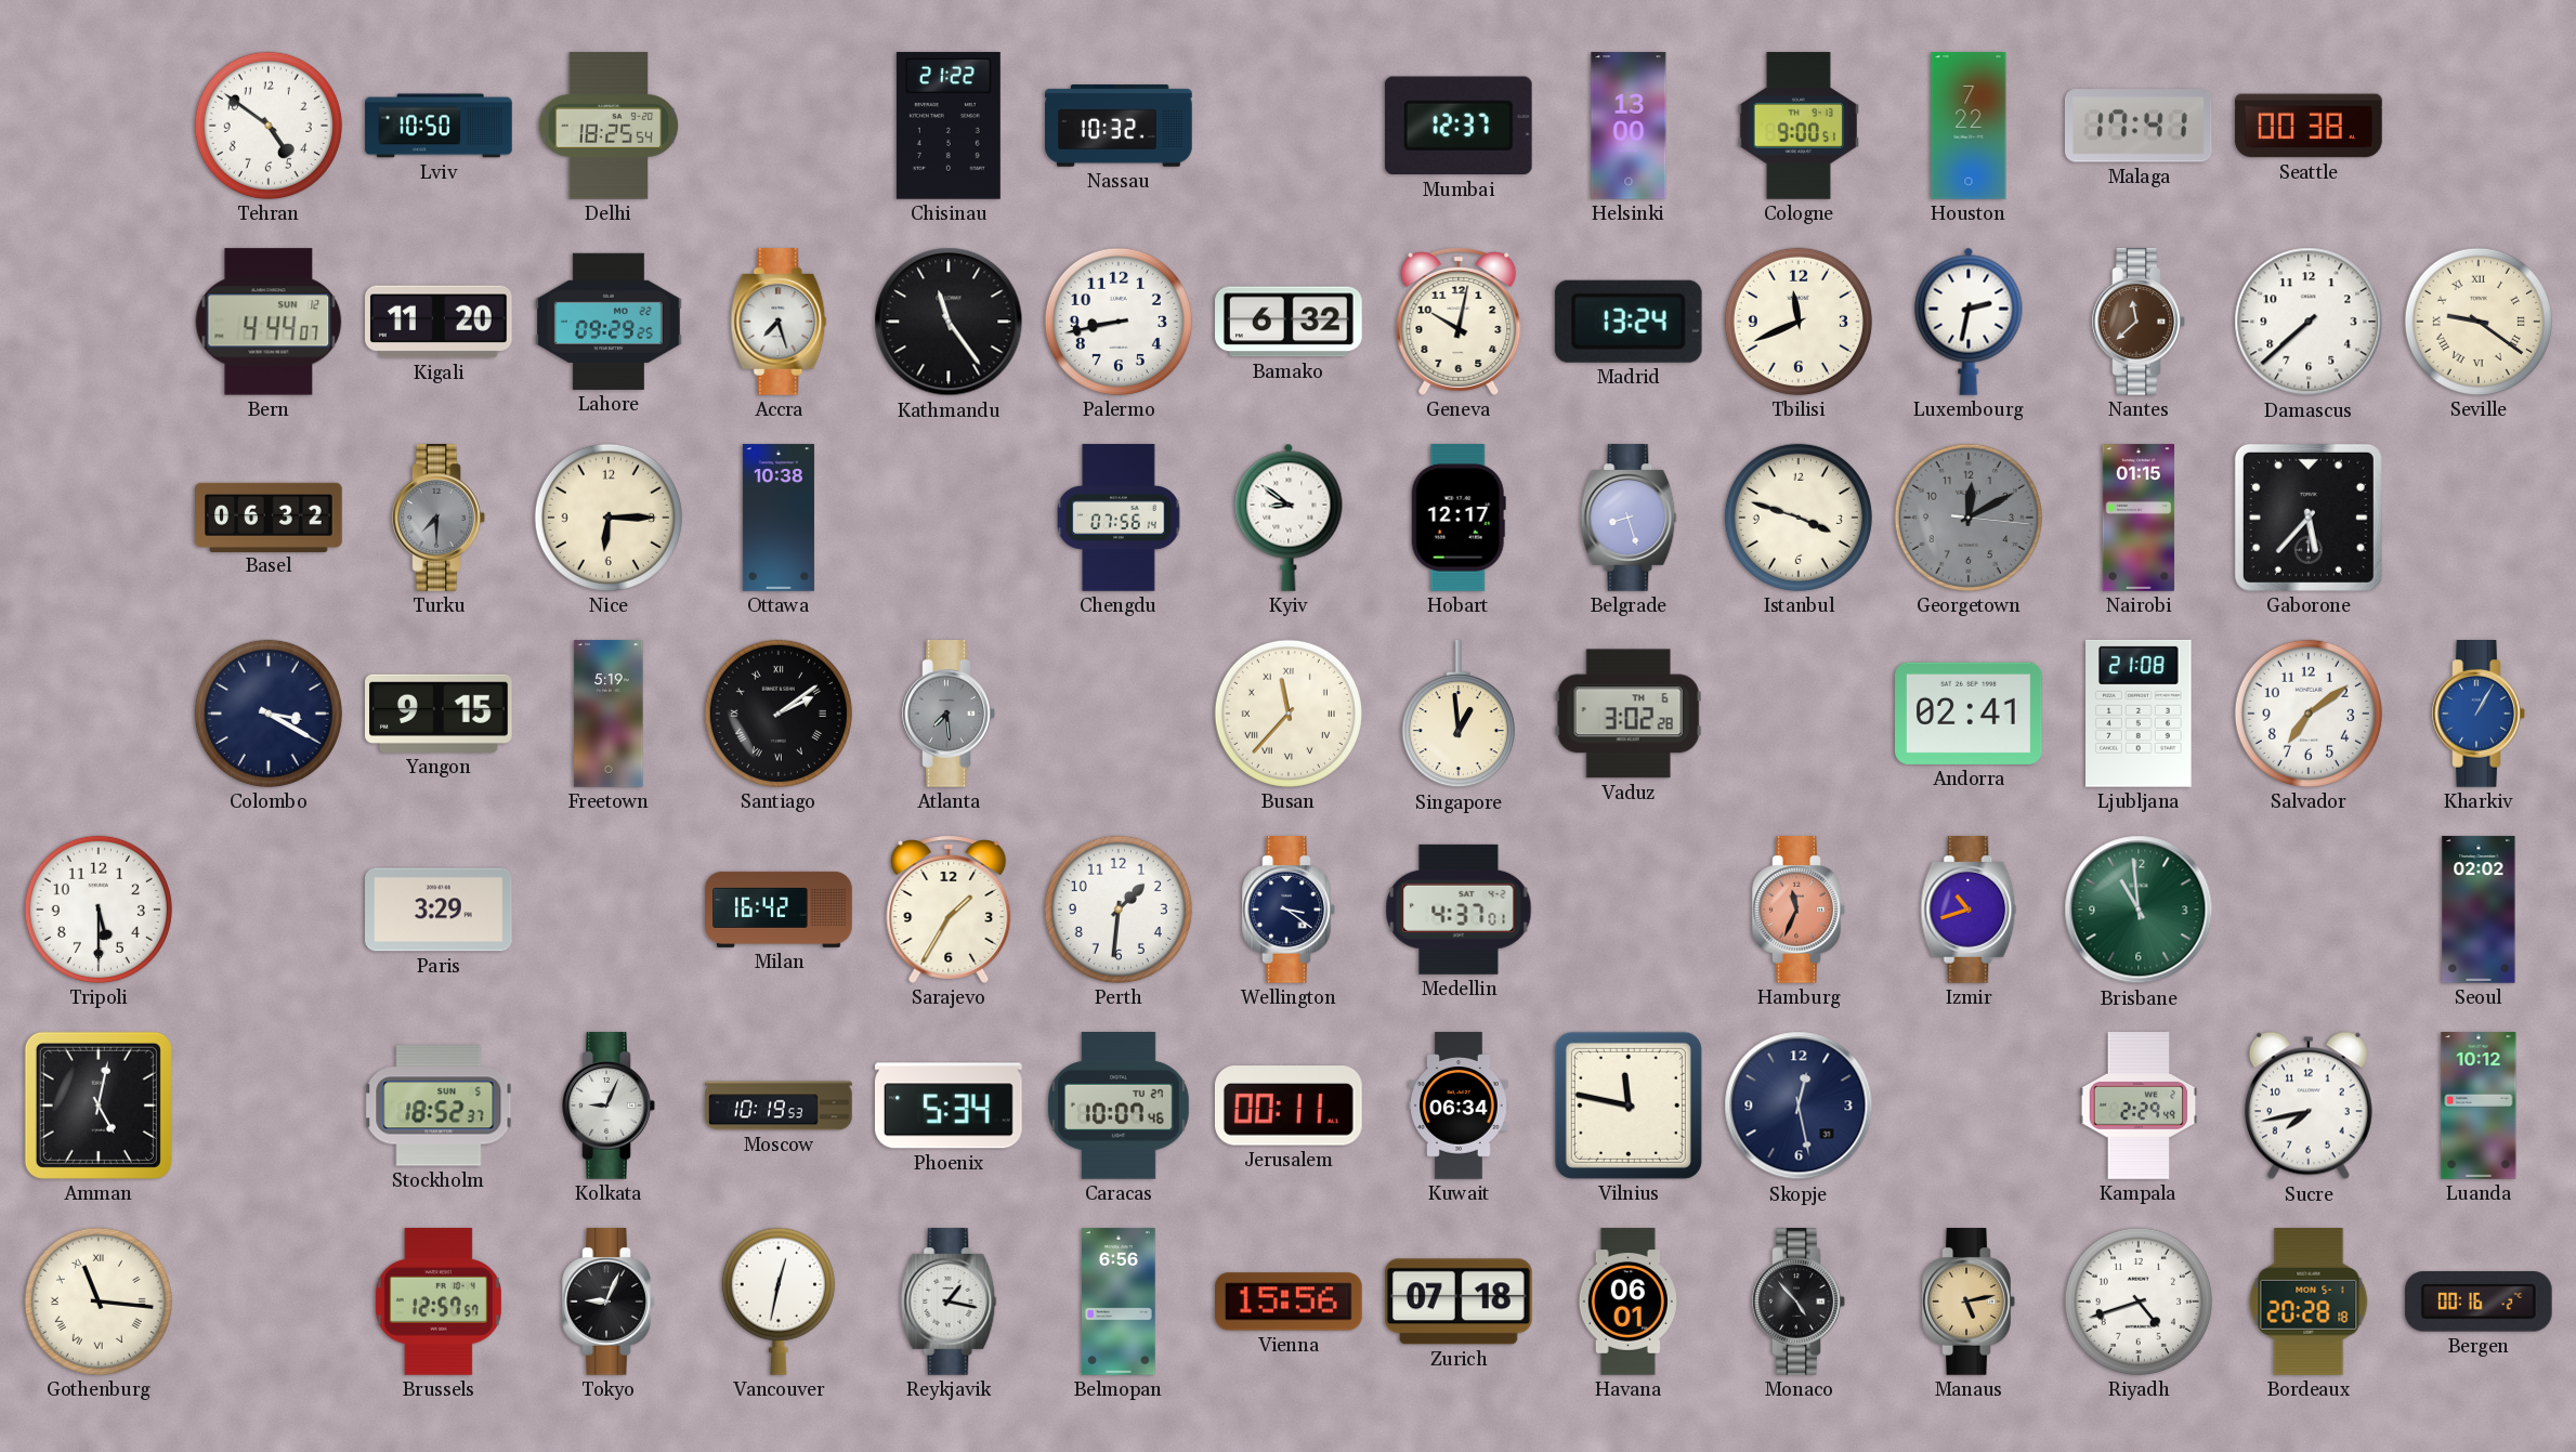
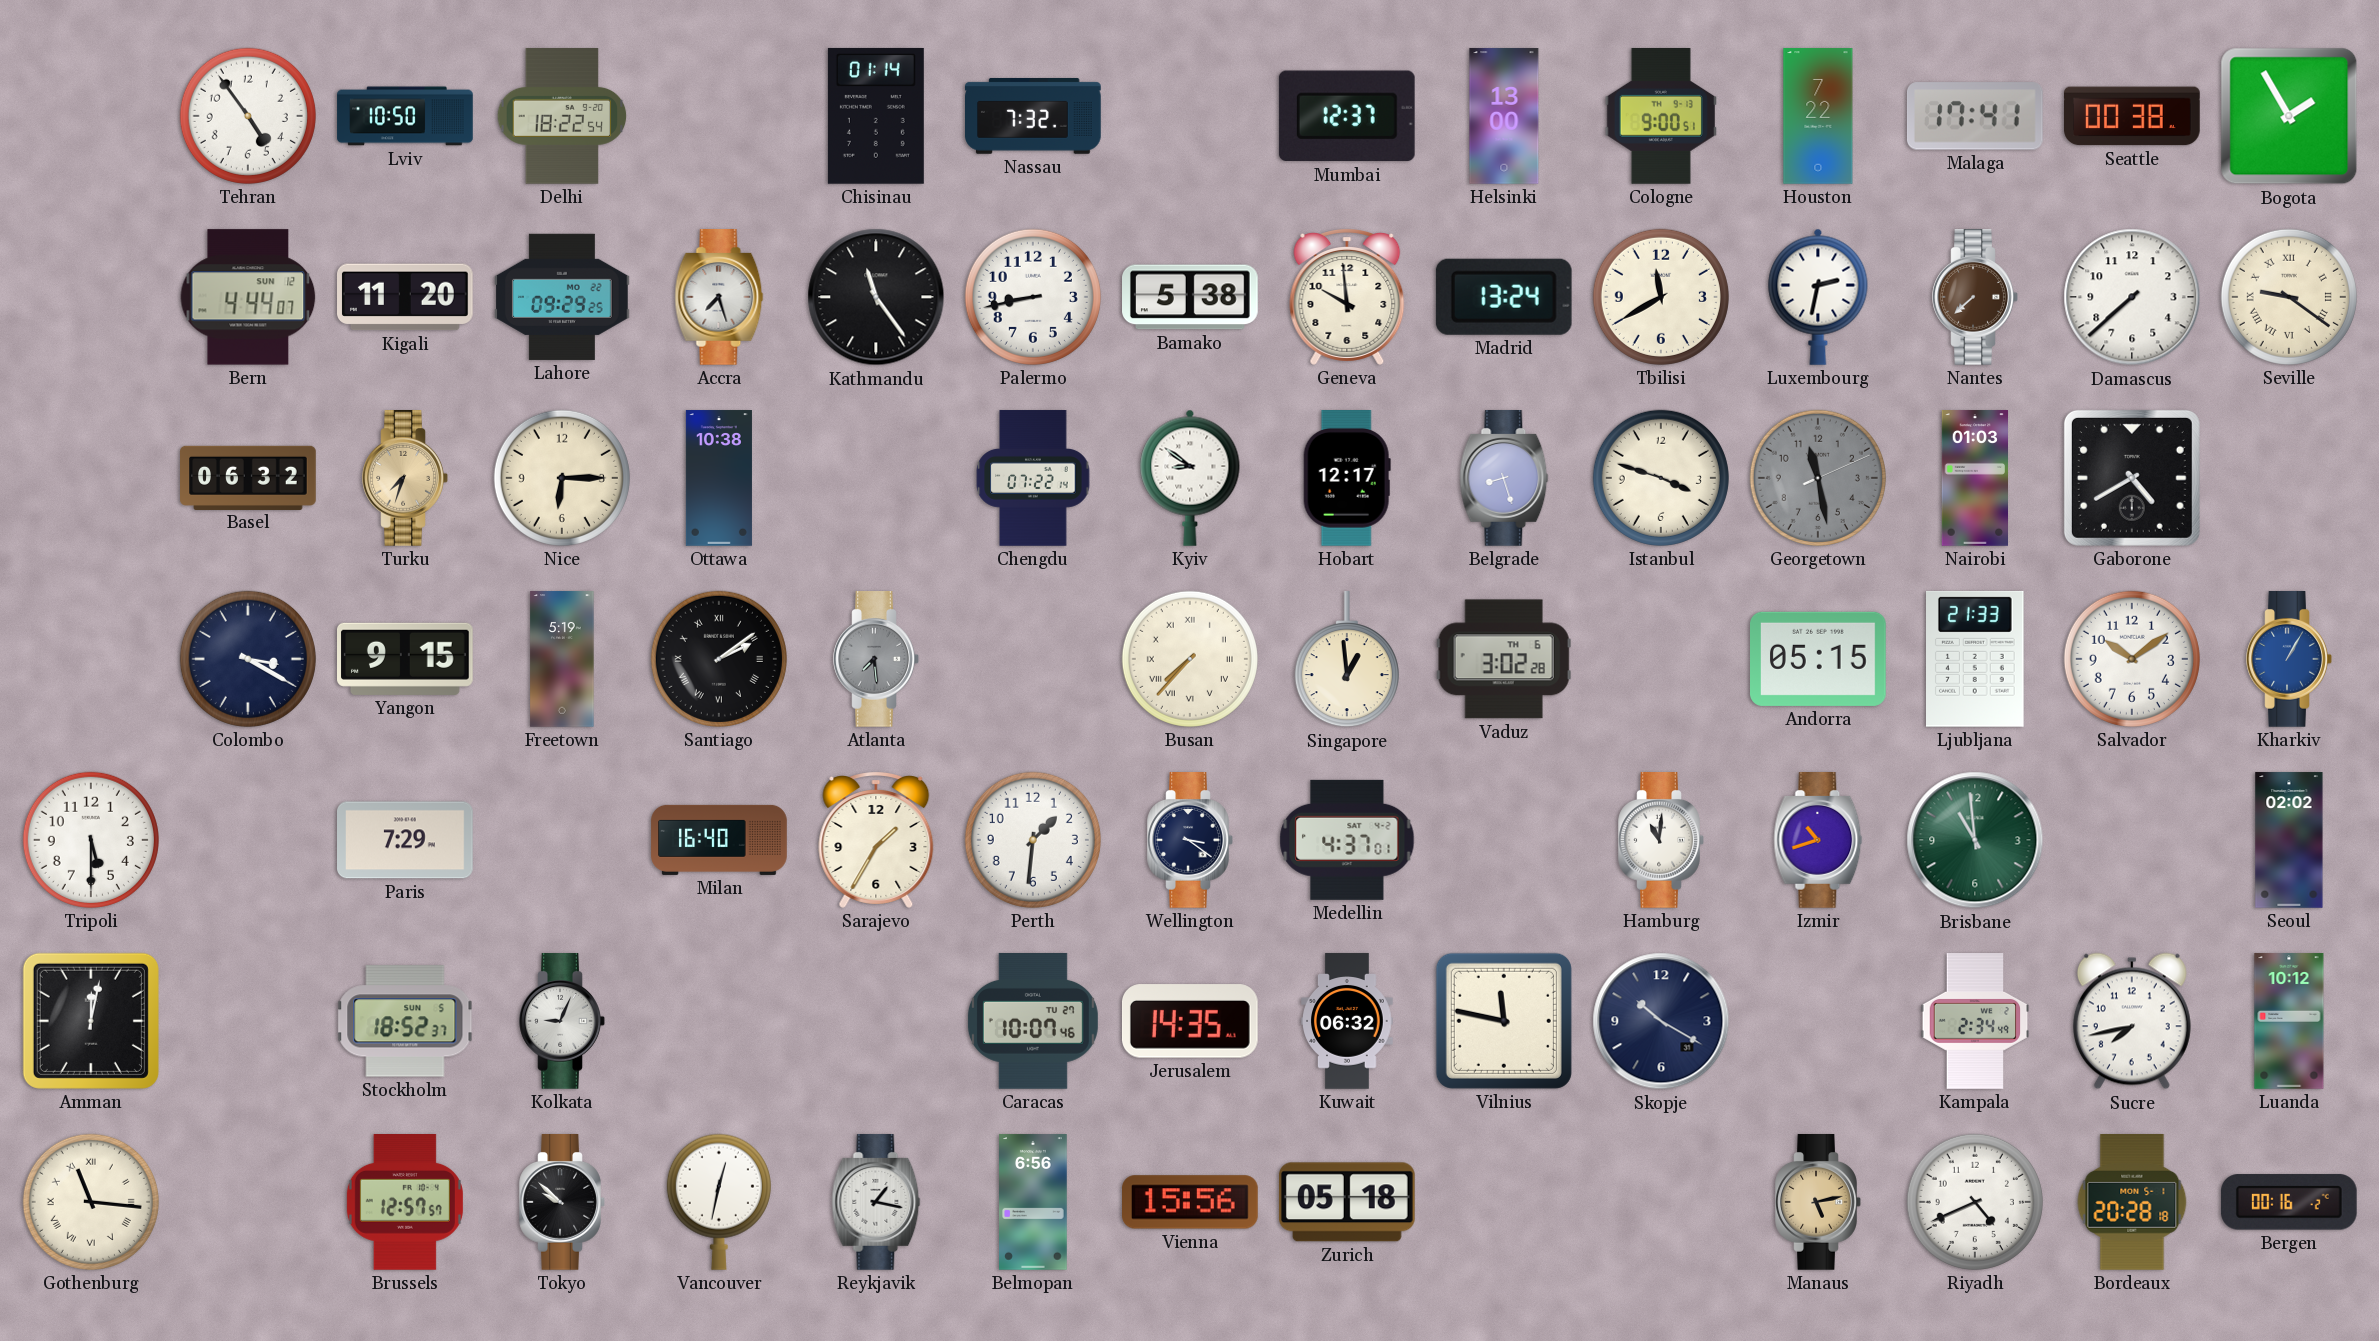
Tehran: 4:51 -> 4:54 (248, 116)
Delhi: 18:25 -> 18:22 (562, 116)
Chisinau: 21:22 -> 01:14 (876, 116)
Nassau: 10:32 -> 7:32 (1034, 117)
Bogota: none -> 1:55 (2289, 116)
Bamako: 6:32 -> 5:38 (1191, 297)
Geneva: 10:02 -> 9:59 (1347, 297)
Tbilisi: 11:41 -> 11:40 (1661, 297)
Nantes: 11:38 -> 7:38 (1975, 298)
Turku: 7:30 -> 7:33 (405, 479)
Turku dial: grey -> champagne (405, 479)
Chengdu: 07:56 -> 07:22 (1033, 478)
Georgetown: 12:10 -> 11:28 (1818, 478)
Nairobi: 01:15 -> 01:03 (1974, 478)
Gaborone: 5:37 -> 4:40 (2132, 478)
Busan: 11:37 -> 7:37 (1190, 659)
Andorra: 02:41 -> 05:15 (1819, 659)
Ljubljana: 21:08 -> 21:33 (1976, 659)
Salvador: 7:09 -> 10:09 (2132, 659)
Paris: 3:29 -> 7:29 (406, 840)
Milan: 16:42 -> 16:40 (719, 840)
Hamburg: 11:34 -> 11:01 (1661, 841)
Hamburg dial: salmon -> white (1661, 841)
Amman: 5:02 -> 12:02 (91, 1021)
Moscow: 10:19 -> none (779, 1106)
Phoenix: 5:34 -> none (949, 1106)
Jerusalem: 00:11 -> 14:35 (1190, 1021)
Kuwait: 06:34 -> 06:32 (1347, 1021)
Skopje: 12:28 -> 10:20 (1661, 1021)
Kampala: 2:29 -> 2:34 (1975, 1021)
Tokyo: 9:04 -> 9:52 (562, 1203)
Zurich: 07:18 -> 05:18 (1347, 1202)
Havana: 06:01 -> none (1629, 1301)
Monaco: 4:53 -> none (1799, 1303)
Riyadh: 4:42 -> 4:41 (1975, 1202)
